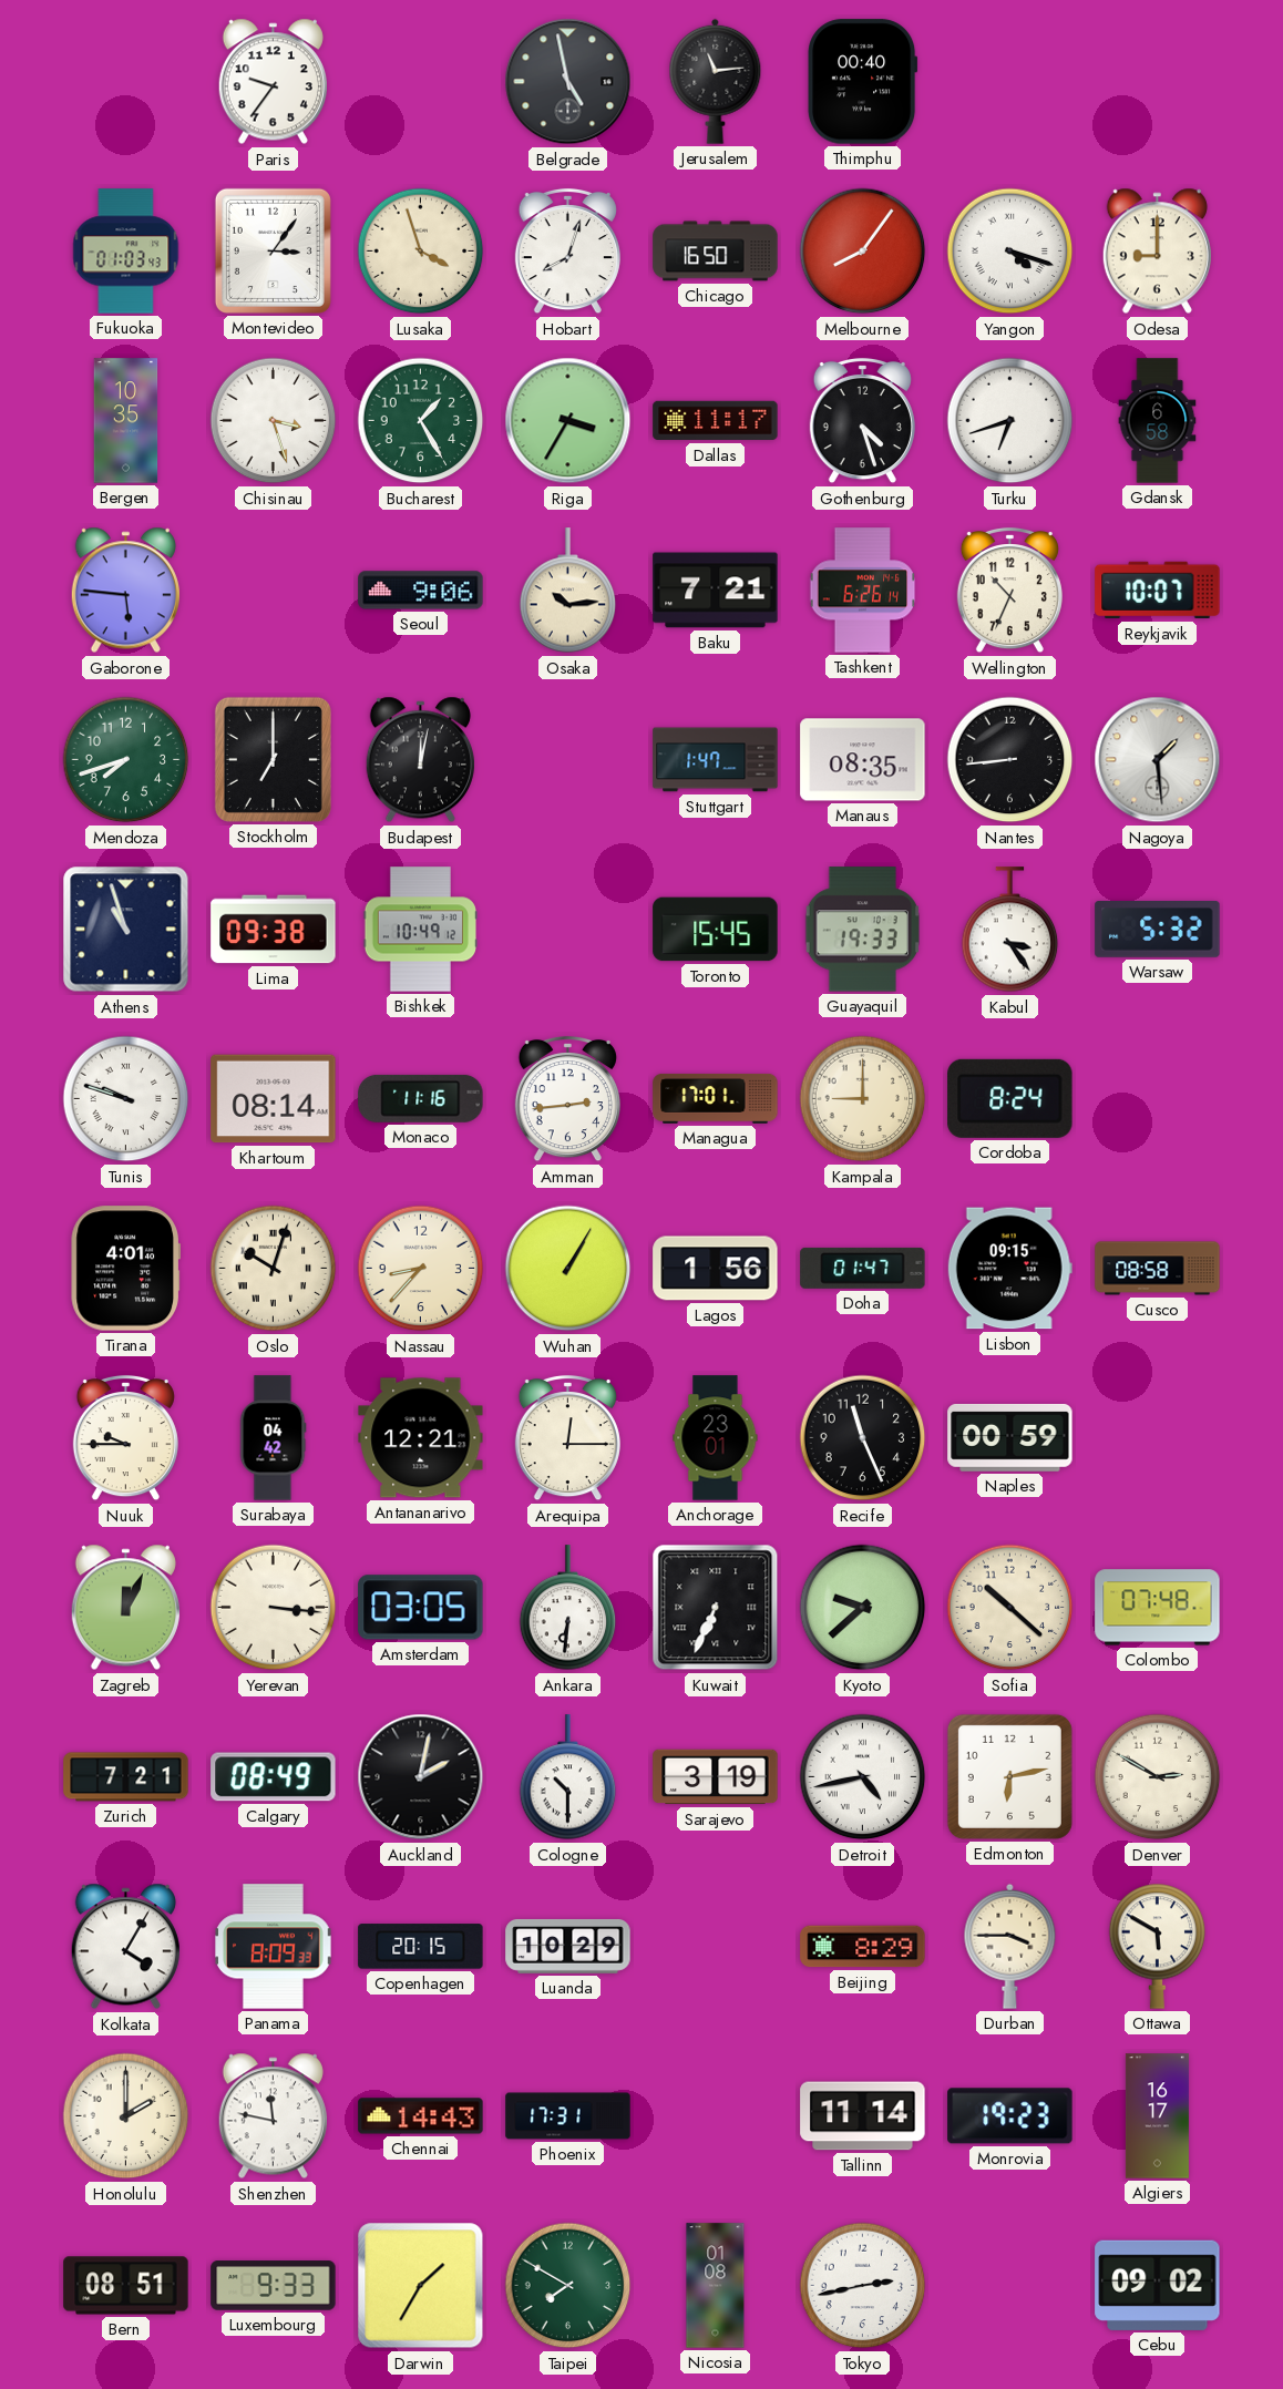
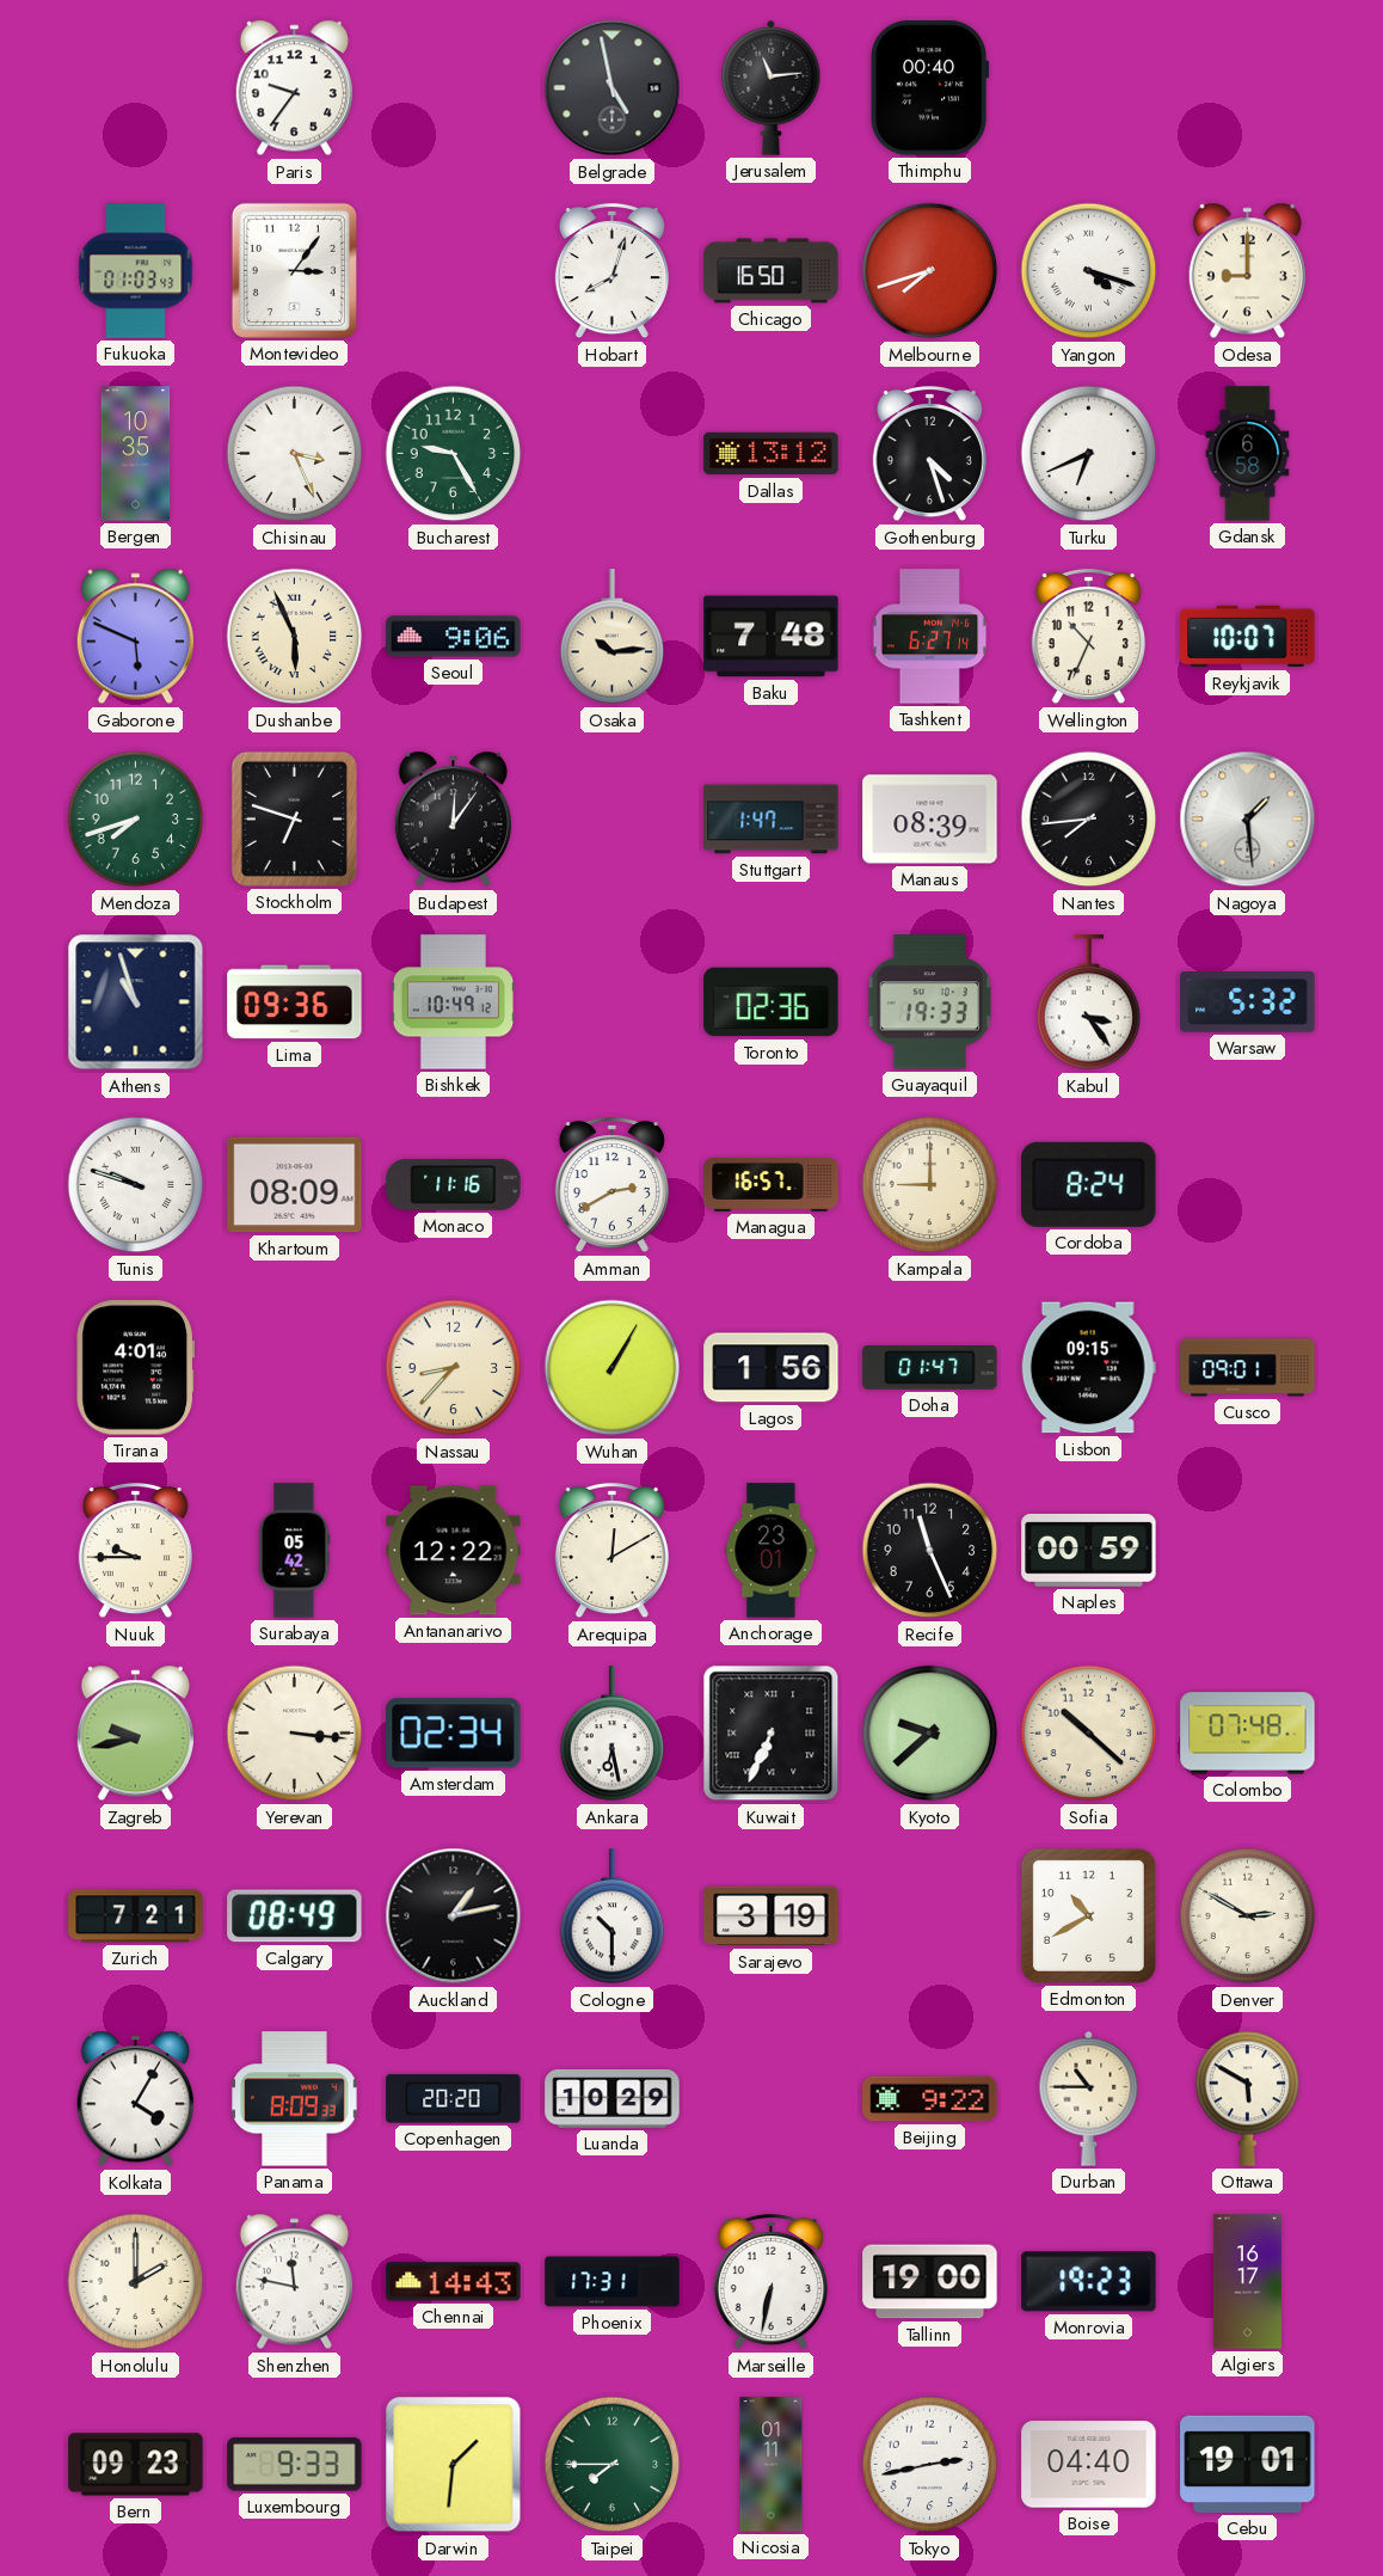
Lusaka: 3:57 -> none (421, 252)
Melbourne: 8:06 -> 7:42 (930, 271)
Chisinau: 3:27 -> 3:26 (295, 454)
Bucharest: 1:25 -> 9:25 (454, 454)
Riga: 3:35 -> none (568, 421)
Dallas: 11:17 -> 13:12 (772, 454)
Turku: 6:42 -> 6:41 (1089, 454)
Gaborone: 5:46 -> 5:49 (135, 637)
Dushanbe: none -> 5:56 (295, 637)
Baku: 7:21 -> 7:48 (772, 637)
Tashkent: 6:26 -> 6:27 (930, 637)
Stockholm: 7:00 -> 6:48 (294, 818)
Budapest: 12:02 -> 12:06 (453, 820)
Manaus: 08:35 -> 08:39 (930, 820)
Nantes: 8:44 -> 7:44 (1089, 820)
Lima: 09:38 -> 09:36 (295, 1002)
Toronto: 15:45 -> 02:36 (772, 1002)
Khartoum: 08:14 -> 08:09 (295, 1185)
Amman: 2:44 -> 2:40 (611, 1185)
Managua: 17:01 -> 16:57 (772, 1184)
Oslo: 10:03 -> none (274, 1269)
Cusco: 08:58 -> 09:01 (1248, 1368)
Surabaya: 04:42 -> 05:42 (295, 1551)
Antananarivo: 12:21 -> 12:22 (454, 1551)
Arequipa: 12:15 -> 12:10 (611, 1551)
Zagreb: 12:04 -> 9:43 (135, 1734)
Amsterdam: 03:05 -> 02:34 (454, 1734)
Ankara: 6:31 -> 6:28 (613, 1734)
Auckland: 2:02 -> 1:13 (454, 1916)
Detroit: 4:43 -> none (863, 1777)
Edmonton: 6:13 -> 10:40 (1088, 1915)
Copenhagen: 20:15 -> 20:20 (454, 2099)
Beijing: 8:29 -> 9:22 (930, 2099)
Durban: 3:45 -> 10:45 (1089, 2098)
Marseille: none -> 6:32 (770, 2282)
Tallinn: 11:14 -> 19:00 (930, 2282)
Bern: 08:51 -> 09:23 (136, 2465)
Darwin: 1:35 -> 1:31 (454, 2465)
Taipei: 7:50 -> 7:45 (613, 2465)
Nicosia: 01:08 -> 01:11 (772, 2465)
Boise: none -> 04:40 (1089, 2465)
Cebu: 09:02 -> 19:01 (1248, 2464)
